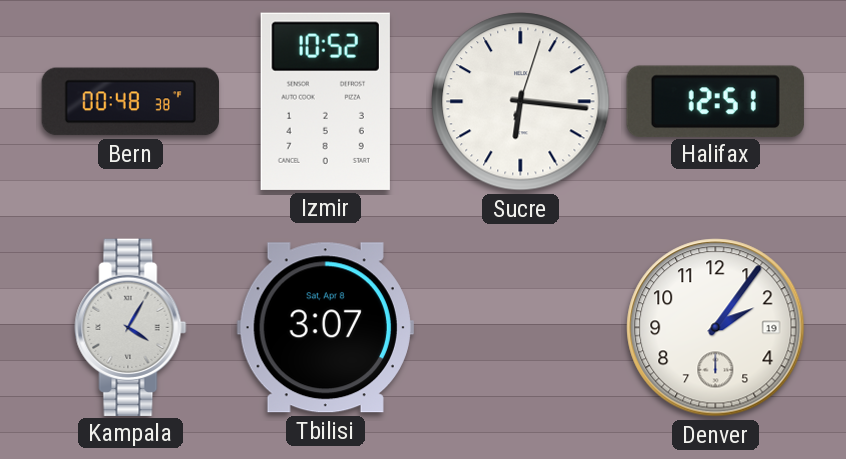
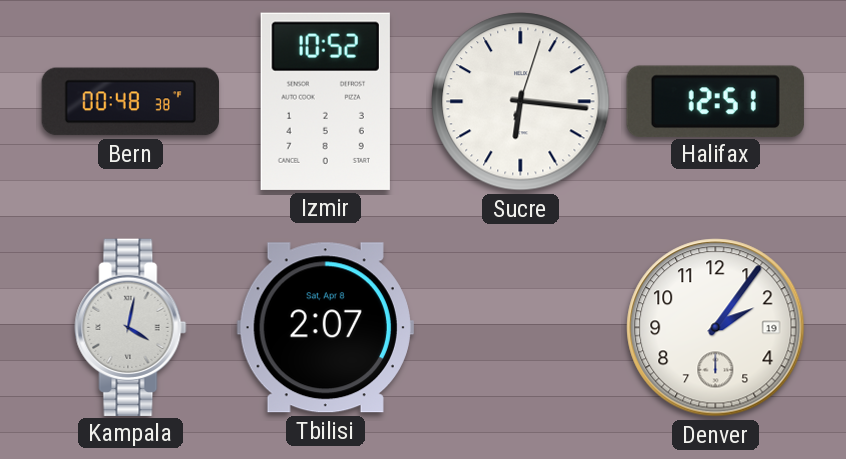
Kampala: 4:05 -> 4:02 (131, 327)
Tbilisi: 3:07 -> 2:07 (325, 328)
